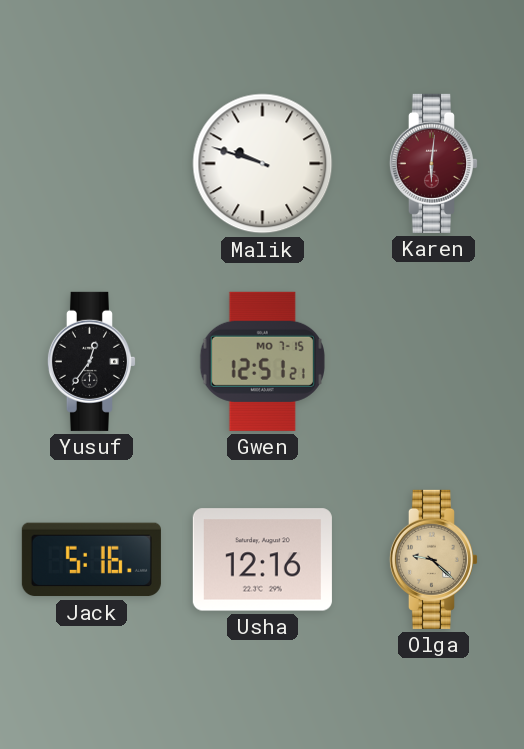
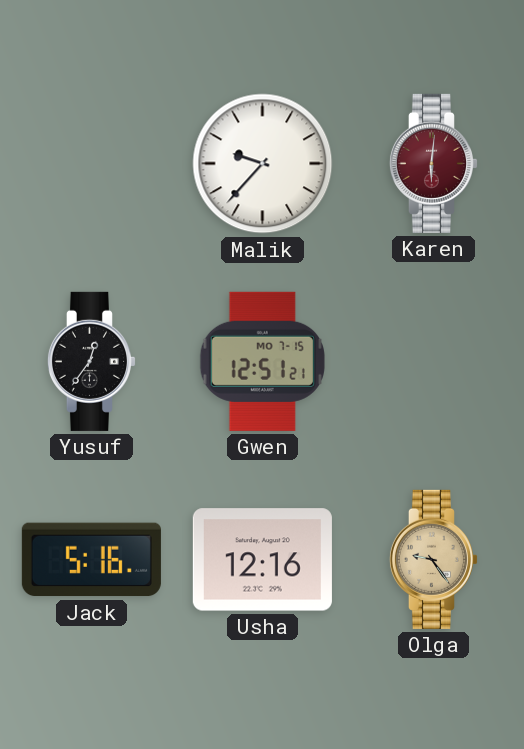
Malik: 9:48 -> 9:37 (263, 164)
Olga: 9:22 -> 9:24 (433, 559)
